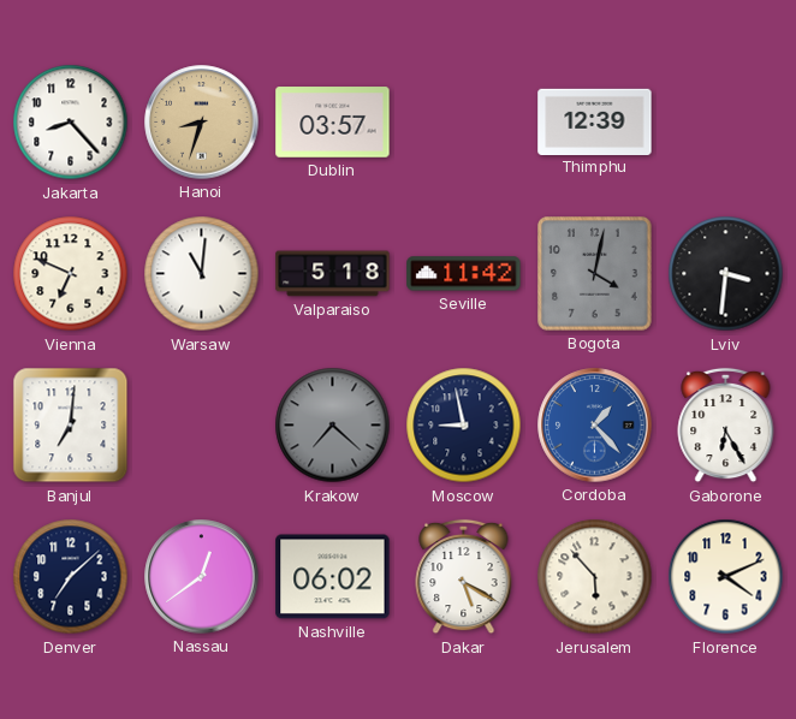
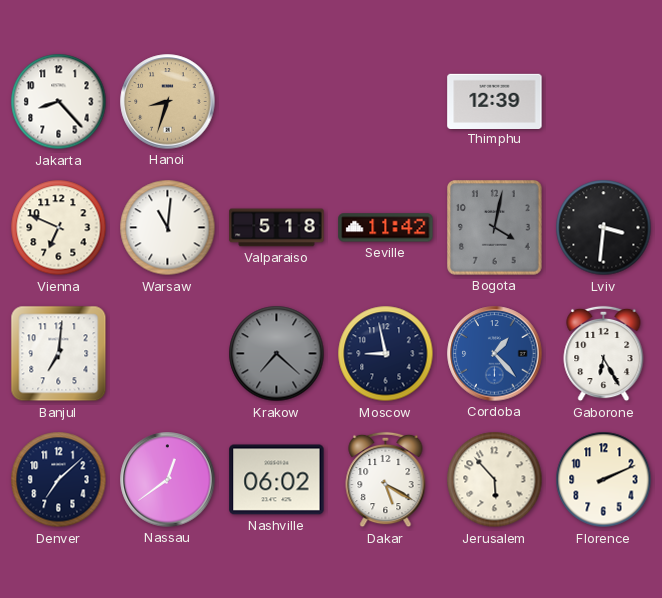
Dublin: 03:57 -> none (333, 123)
Florence: 4:11 -> 2:11 (604, 480)
